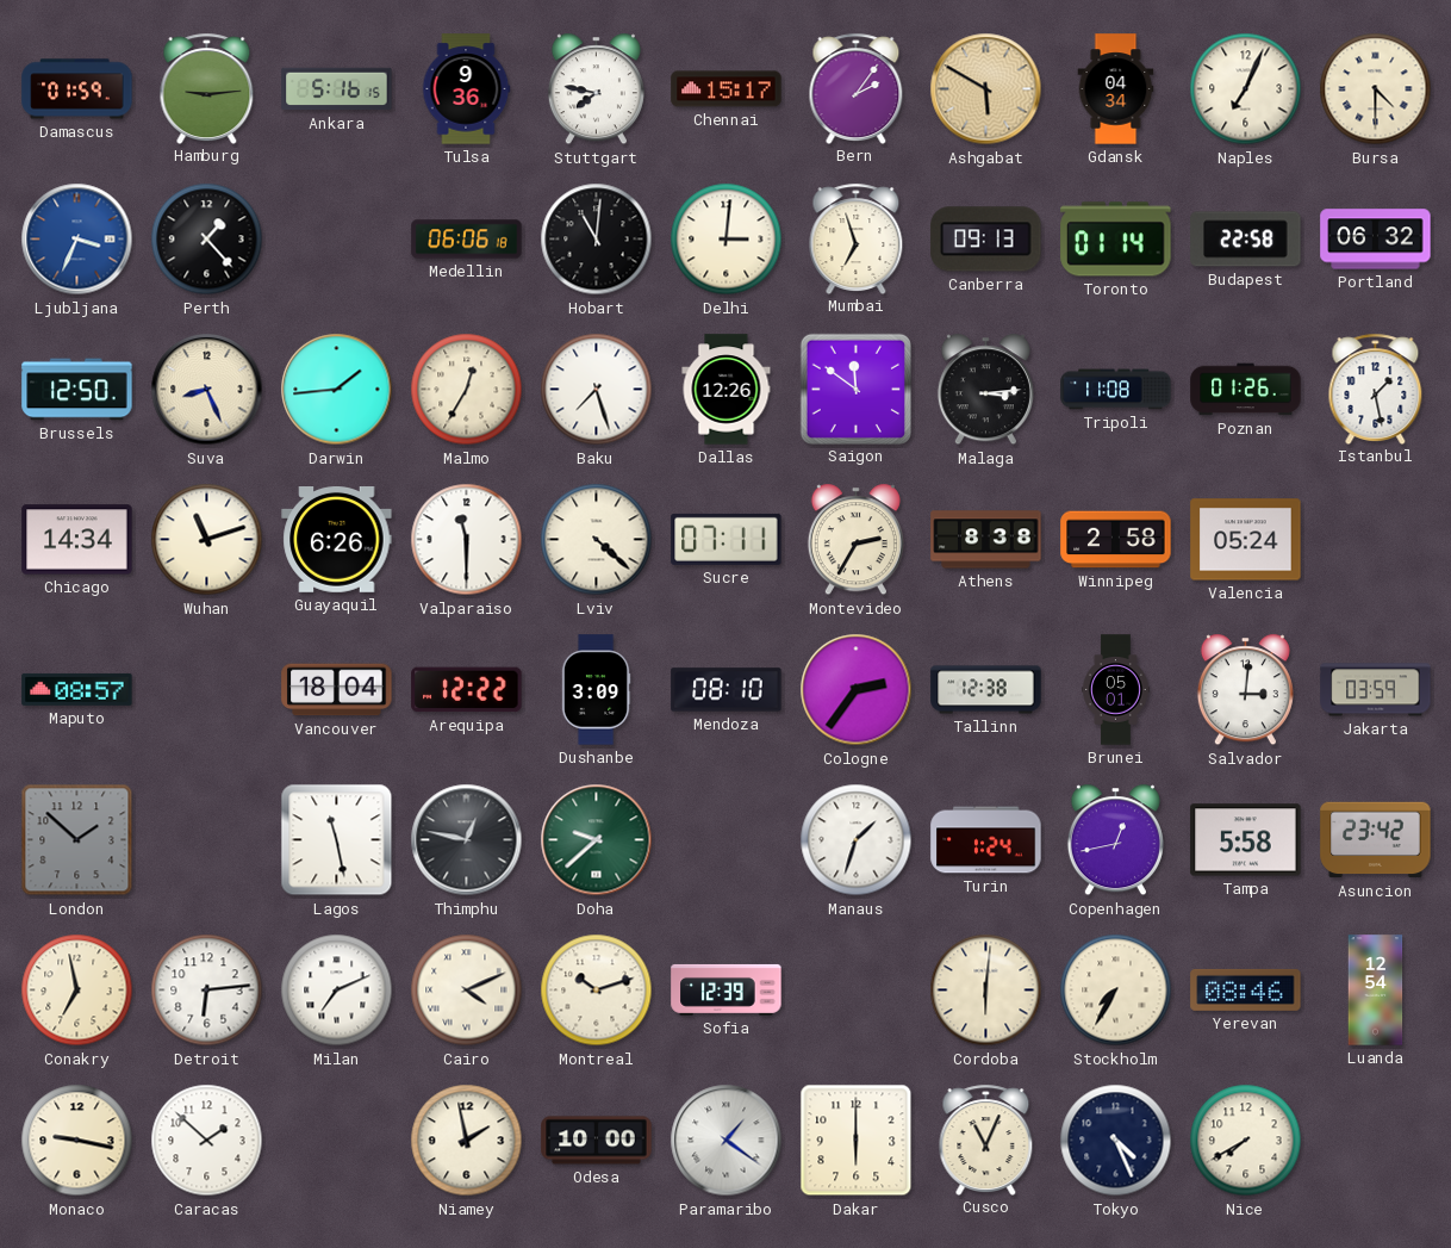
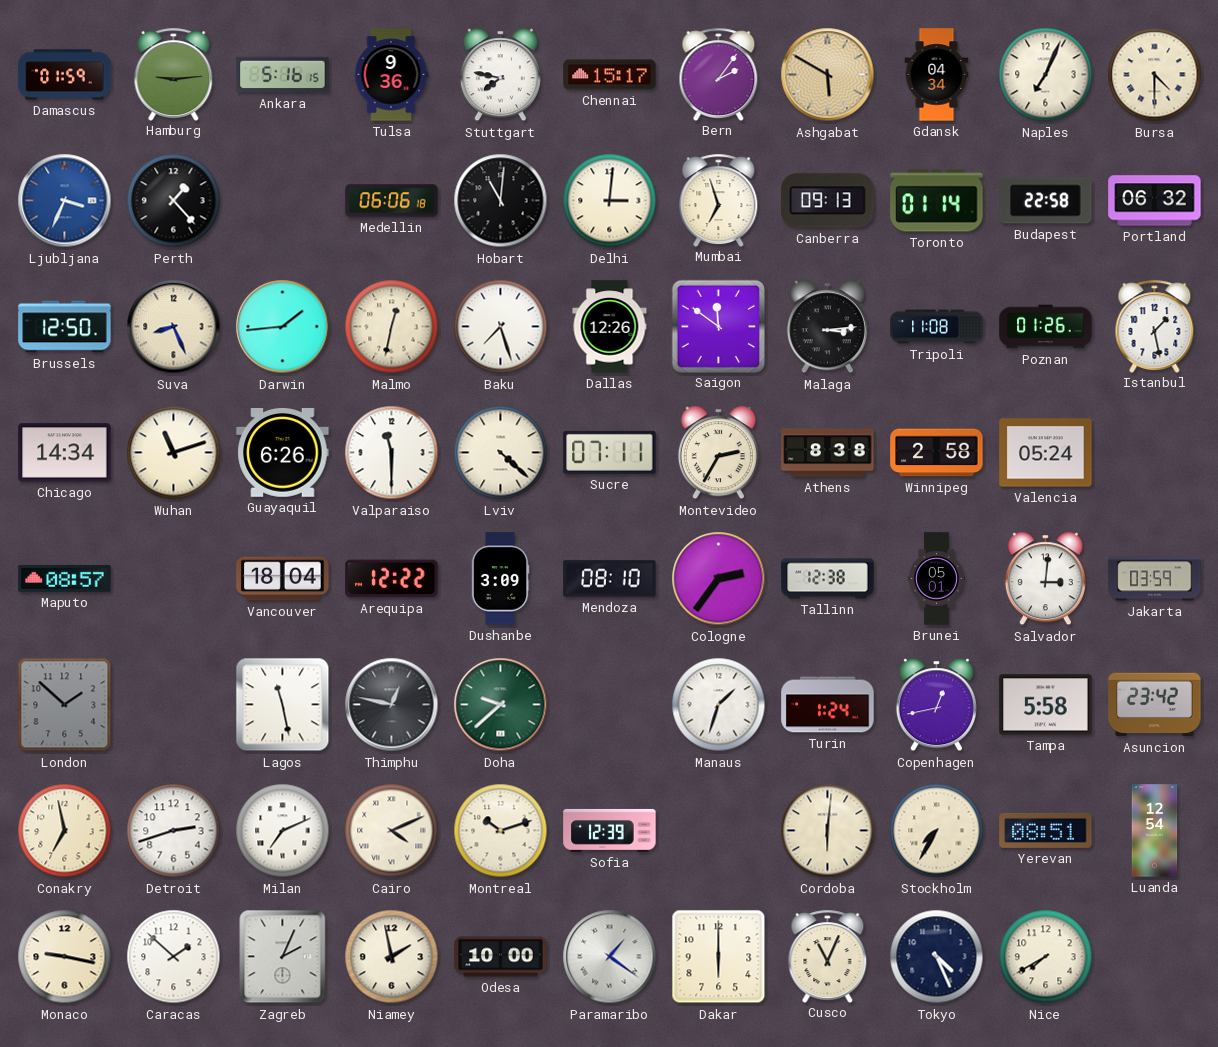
Malmo: 12:35 -> 12:32 (392, 327)
Detroit: 6:14 -> 2:42 (174, 831)
Yerevan: 08:46 -> 08:51 (1046, 830)
Zagreb: none -> 2:04 (283, 957)
